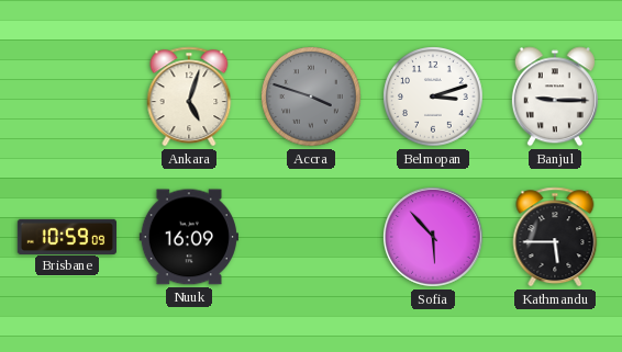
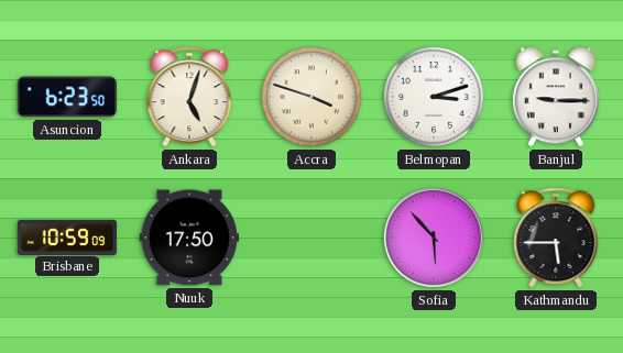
Asuncion: none -> 6:23 (67, 97)
Accra dial: grey -> cream (311, 97)
Nuuk: 16:09 -> 17:50 (189, 238)
